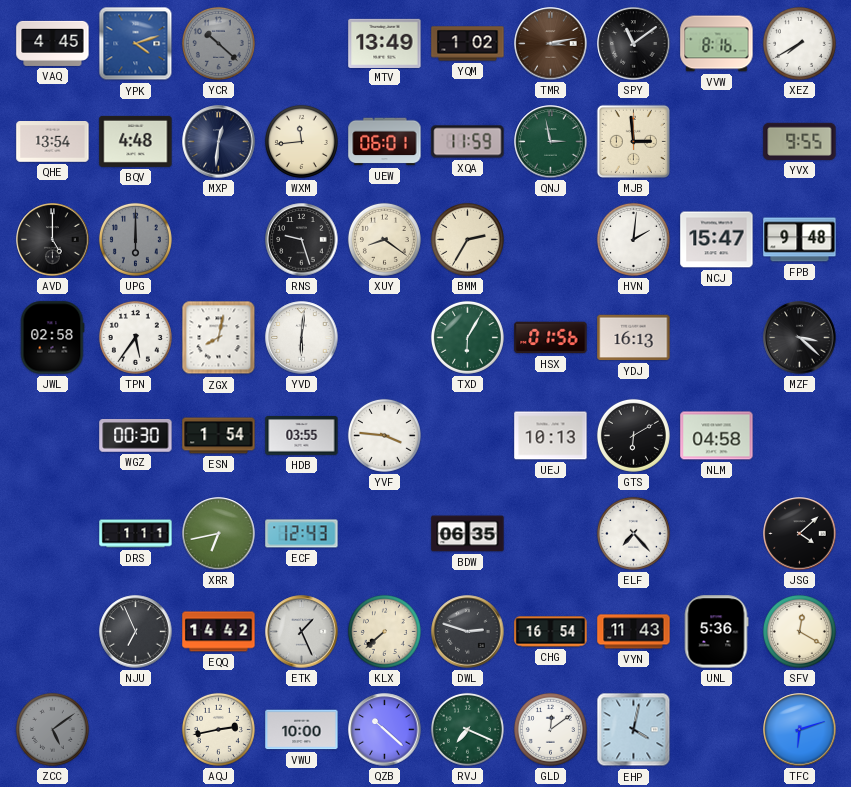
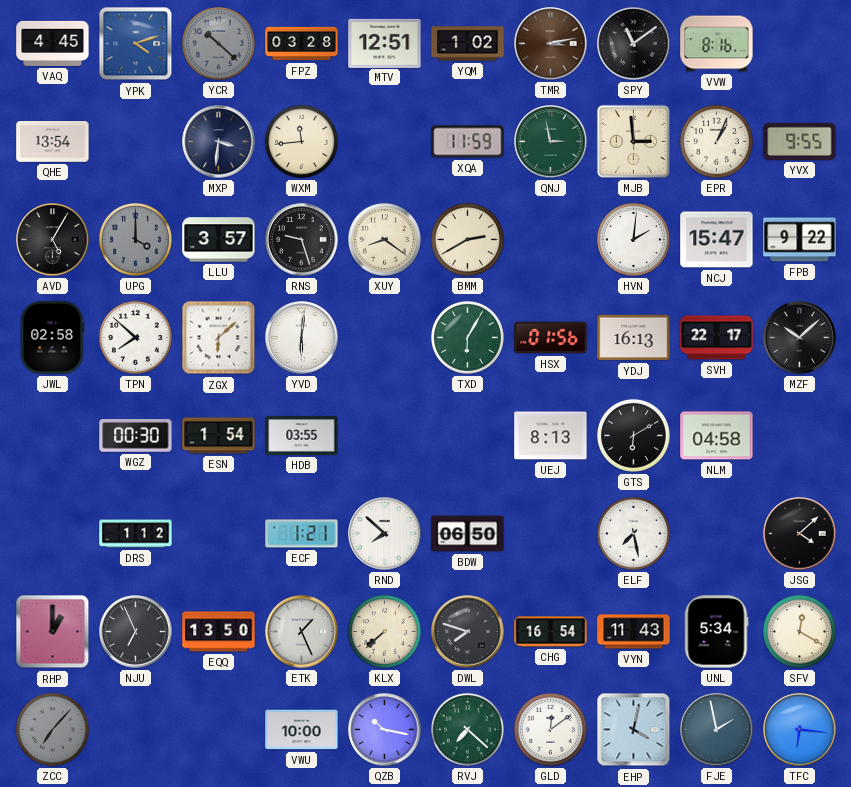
FPZ: none -> 03:28 (302, 44)
MTV: 13:49 -> 12:51 (385, 43)
XEZ: 7:40 -> none (799, 43)
BQV: 4:48 -> none (136, 141)
MXP: 12:31 -> 3:31 (219, 142)
UEW: 06:01 -> none (385, 142)
EPR: none -> 1:04 (716, 141)
AVD: 5:00 -> 5:05 (53, 240)
UPG: 6:00 -> 4:00 (135, 239)
LLU: none -> 3:57 (219, 240)
BMM: 2:35 -> 2:40 (467, 239)
FPB: 9:48 -> 9:22 (800, 240)
TPN: 5:36 -> 7:52 (135, 337)
ZGX: 8:02 -> 6:08 (219, 338)
SVH: none -> 22:17 (717, 338)
MZF: 3:22 -> 10:08 (800, 338)
YVF: 3:46 -> none (384, 435)
UEJ: 10:13 -> 8:13 (551, 436)
DRS: 1:11 -> 1:12 (136, 534)
XRR: 6:43 -> none (219, 534)
ECF: 12:43 -> 1:21 (302, 534)
RND: none -> 7:52 (385, 534)
BDW: 06:35 -> 06:50 (468, 534)
ELF: 7:23 -> 7:28 (633, 533)
RHP: none -> 1:00 (53, 632)
EQQ: 14:42 -> 13:50 (219, 632)
DWL: 2:48 -> 7:48 (468, 632)
UNL: 5:36 -> 5:34 (716, 632)
ZCC: 5:09 -> 7:07 (52, 729)
AQJ: 2:43 -> none (218, 729)
QZB: 10:22 -> 10:17 (385, 730)
RVJ: 7:19 -> 7:22 (467, 729)
FJE: none -> 1:58 (717, 730)
TFC: 6:12 -> 6:16 (800, 730)
